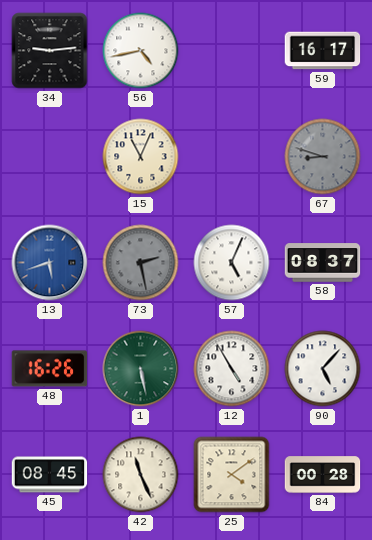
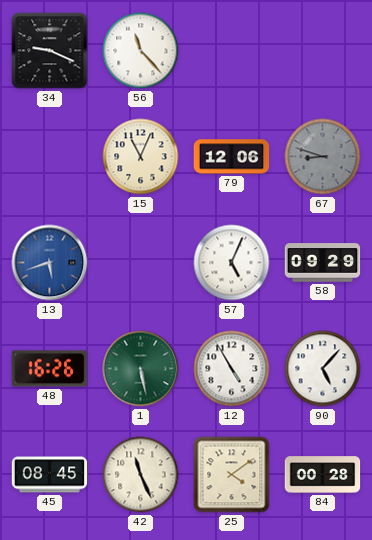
34: 9:14 -> 9:19 (50, 51)
56: 4:43 -> 11:23 (141, 51)
59: 16:17 -> none (323, 51)
79: none -> 12:06 (232, 157)
73: 2:28 -> none (141, 263)
58: 08:37 -> 09:29 (323, 263)
